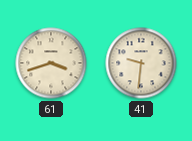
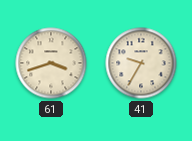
41: 9:31 -> 9:35 (141, 63)
